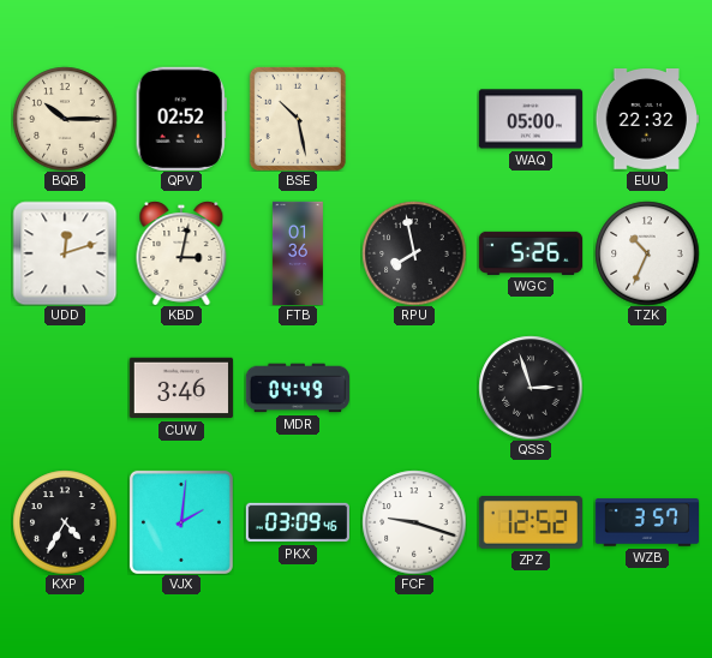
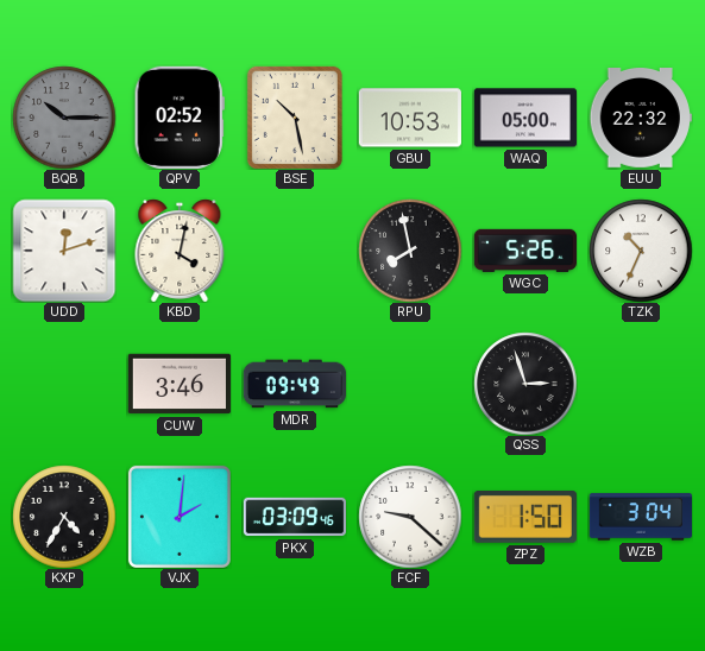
BQB dial: cream -> grey (64, 118)
GBU: none -> 10:53 (410, 118)
KBD: 3:02 -> 4:02 (180, 251)
FTB: 01:36 -> none (298, 252)
MDR: 04:49 -> 09:49 (294, 384)
FCF: 9:18 -> 9:22 (410, 517)
ZPZ: 12:52 -> 1:50 (525, 518)
WZB: 3:57 -> 3:04 (640, 517)
